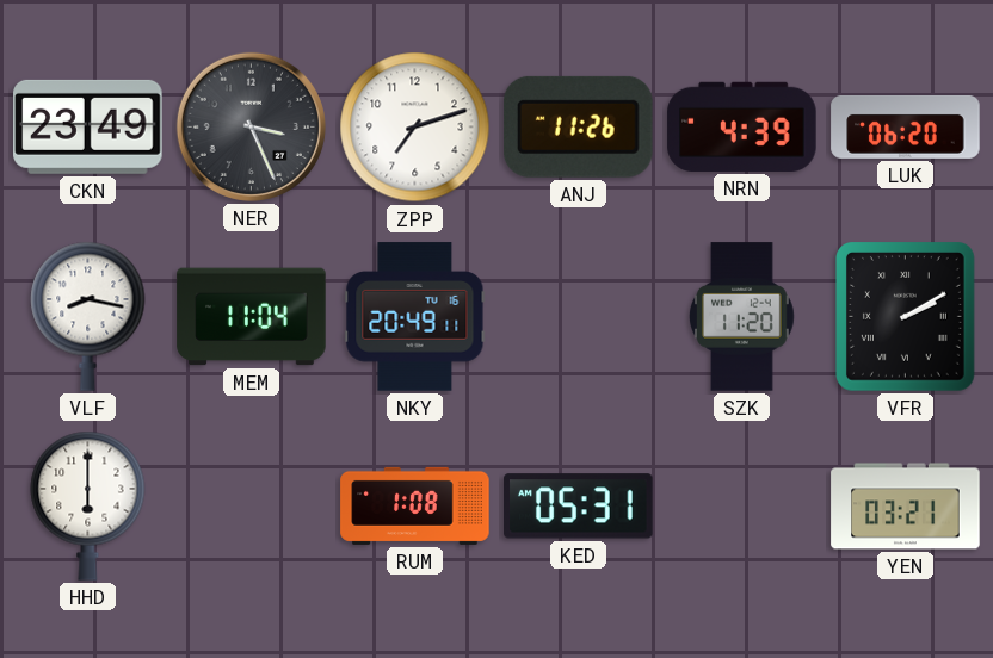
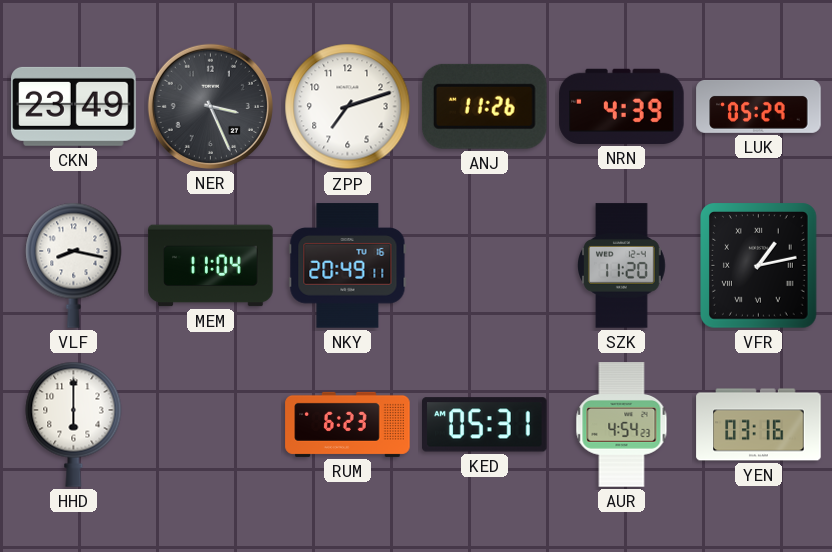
LUK: 06:20 -> 05:29 (759, 106)
VFR: 2:10 -> 1:13 (759, 266)
RUM: 1:08 -> 6:23 (348, 424)
AUR: none -> 4:54 (622, 425)
YEN: 03:21 -> 03:16 (759, 425)
